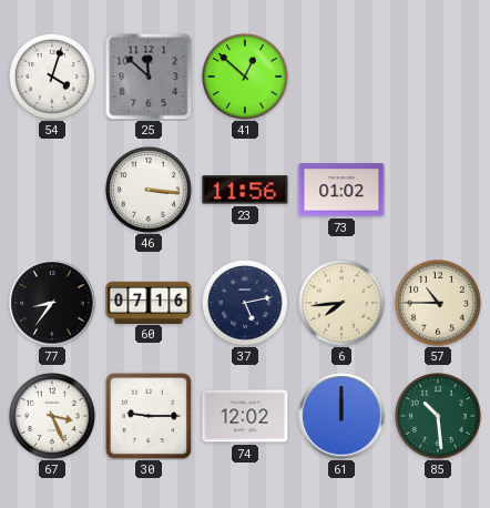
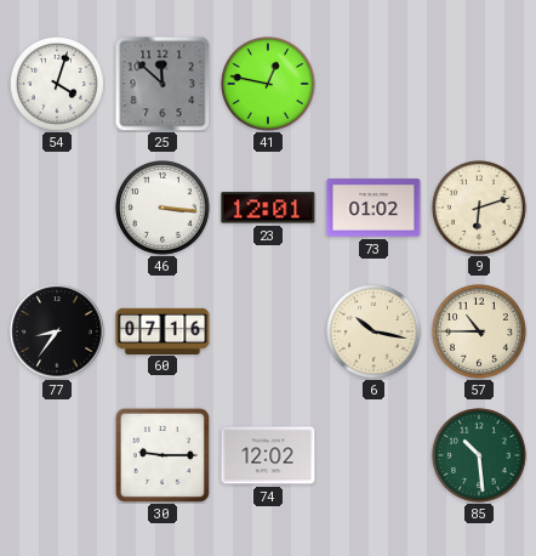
41: 12:52 -> 12:47 (269, 85)
23: 11:56 -> 12:01 (268, 208)
9: none -> 6:12 (480, 209)
37: 5:13 -> none (246, 304)
6: 7:44 -> 10:17 (375, 333)
67: 3:26 -> none (53, 417)
61: 12:00 -> none (341, 416)
